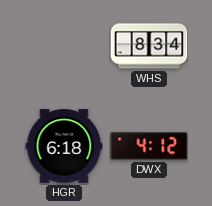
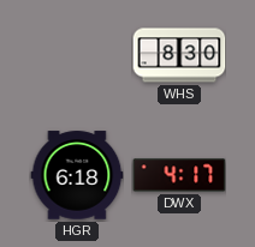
WHS: 8:34 -> 8:30 (179, 55)
DWX: 4:12 -> 4:17 (179, 175)
